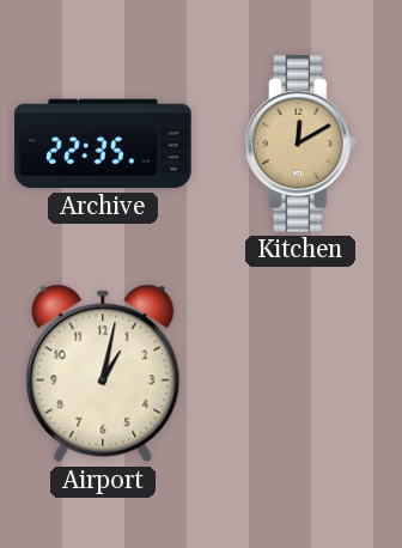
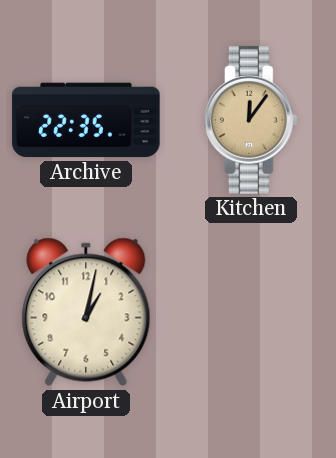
Kitchen: 12:10 -> 12:06 (251, 120)
